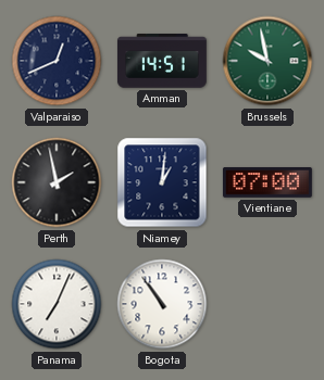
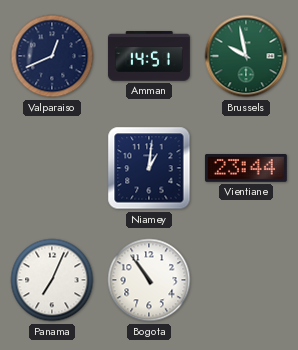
Perth: 1:58 -> none (57, 182)
Vientiane: 07:00 -> 23:44 (246, 169)
